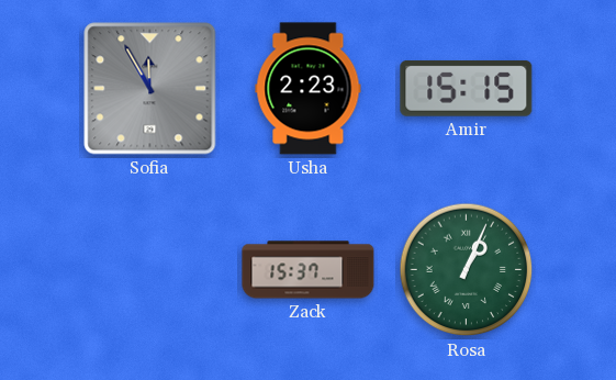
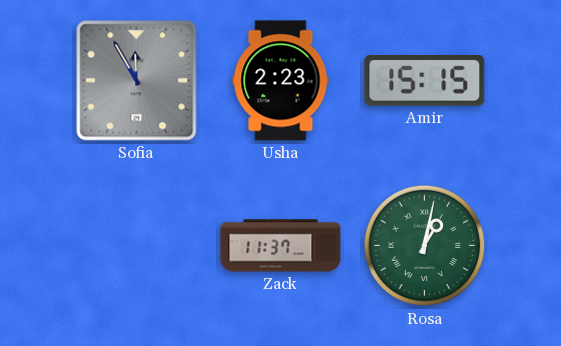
Zack: 15:37 -> 11:37 (281, 246)
Rosa: 1:04 -> 1:02 (425, 246)
